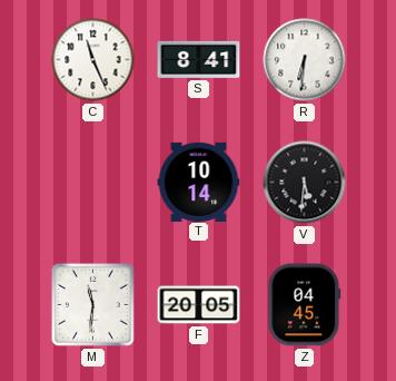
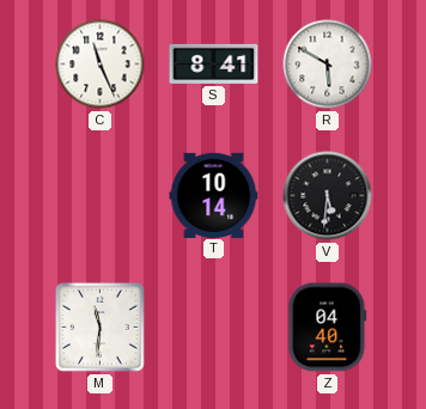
R: 6:31 -> 5:50 (328, 65)
F: 20:05 -> none (199, 305)
Z: 04:45 -> 04:40 (328, 328)
